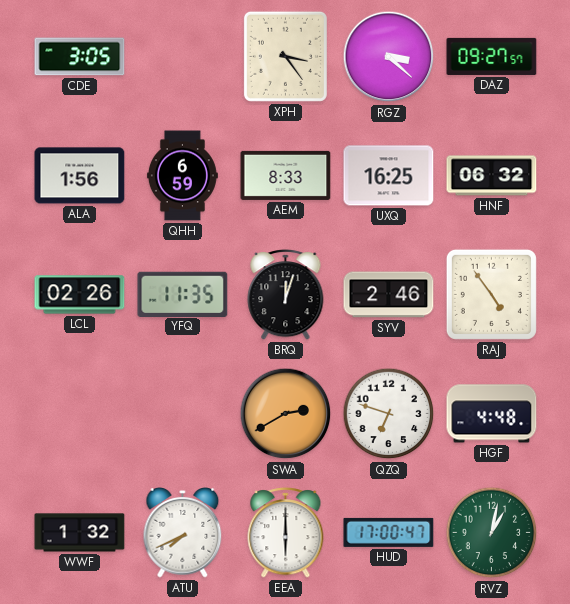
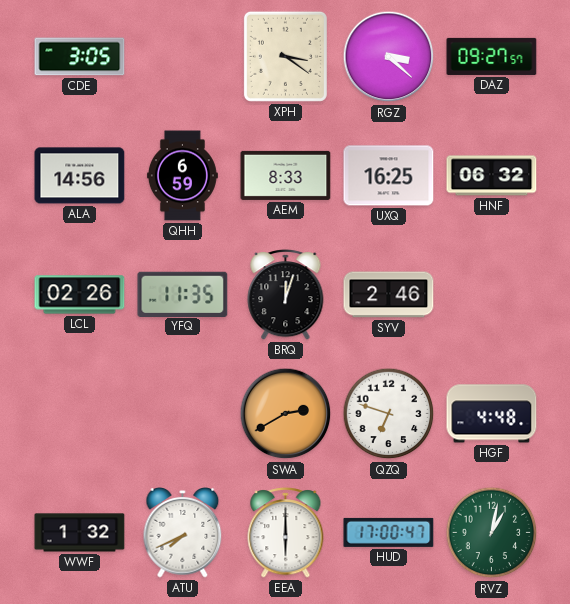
XPH: 3:24 -> 3:21 (285, 56)
ALA: 1:56 -> 14:56 (80, 176)
RAJ: 4:54 -> none (491, 294)
